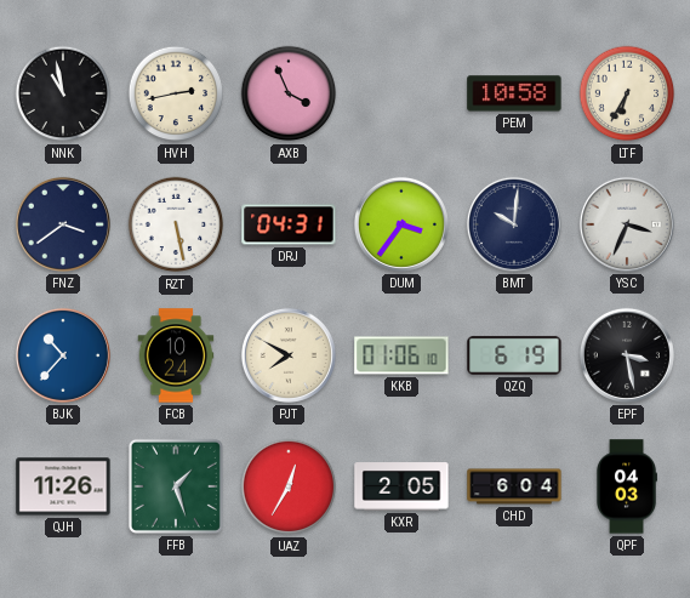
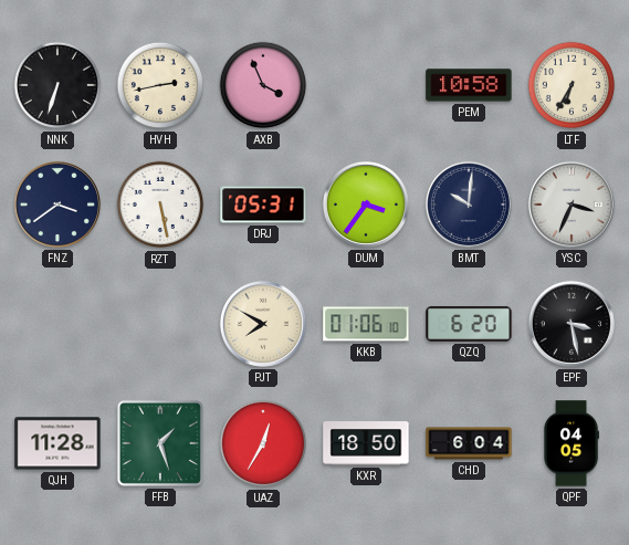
NNK: 10:58 -> 6:33 (57, 85)
DRJ: 04:31 -> 05:31 (263, 205)
BJK: 10:37 -> none (63, 355)
FCB: 10:24 -> none (176, 355)
QZQ: 6:19 -> 6:20 (469, 324)
QJH: 11:26 -> 11:28 (57, 443)
KXR: 2:05 -> 18:50 (366, 443)
QPF: 04:03 -> 04:05 (572, 443)
